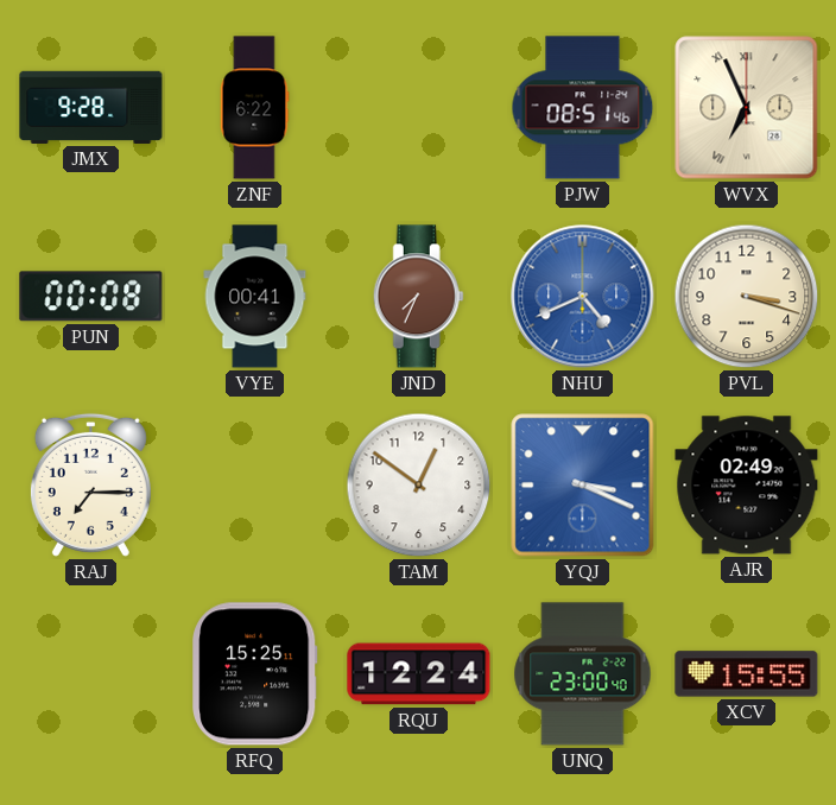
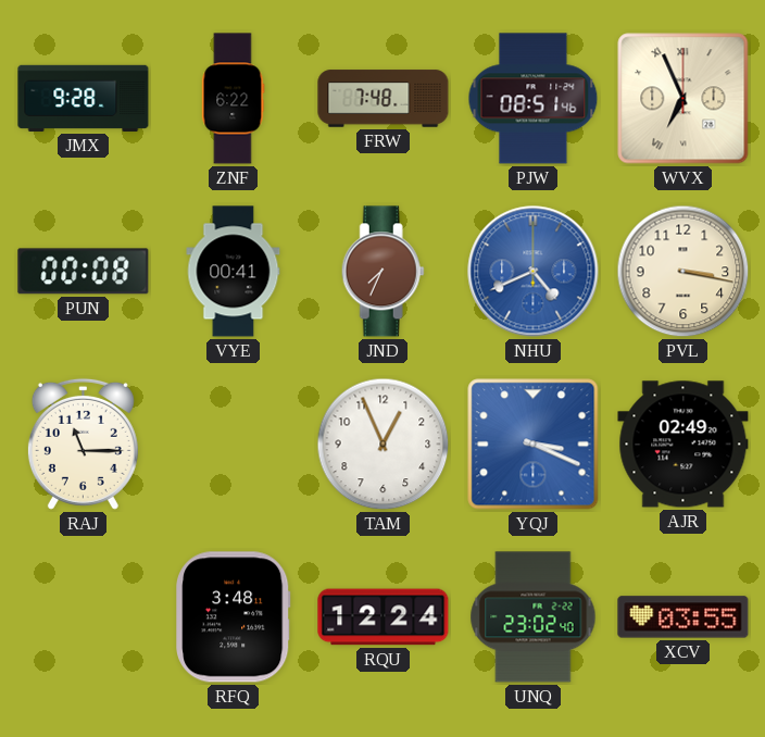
FRW: none -> 7:48 (384, 99)
PVL: 3:18 -> 3:17 (684, 272)
RAJ: 7:15 -> 11:15 (83, 444)
TAM: 12:51 -> 12:56 (384, 445)
RFQ: 15:25 -> 3:48 (234, 617)
UNQ: 23:00 -> 23:02 (534, 617)
XCV: 15:55 -> 03:55 (684, 617)
